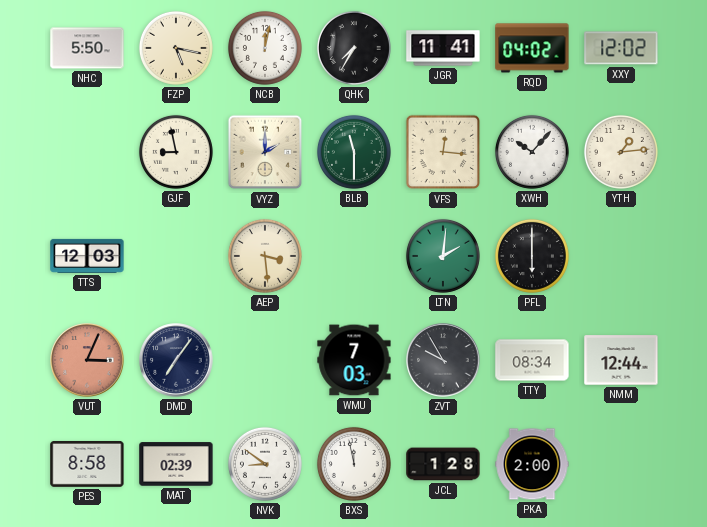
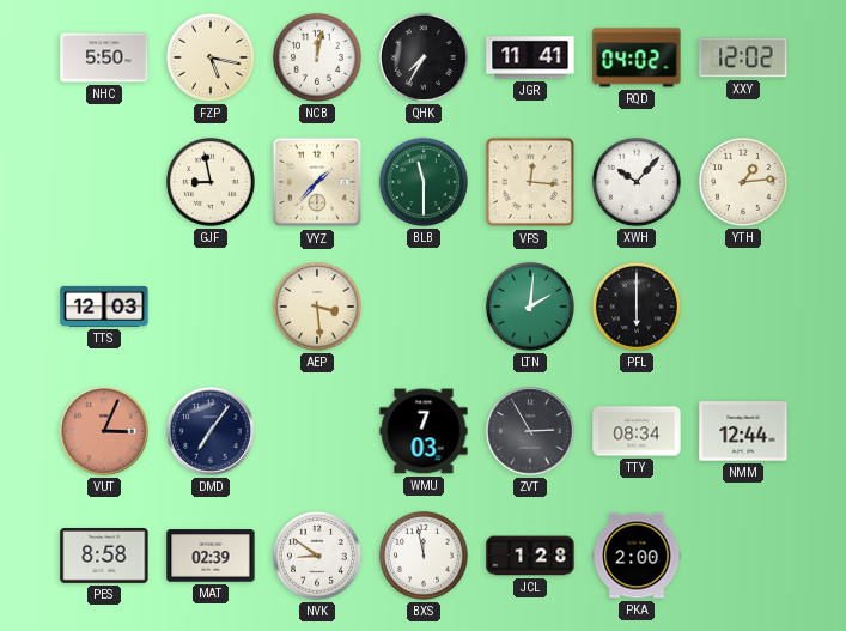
VYZ: 2:00 -> 1:37 (317, 182)
ZVT: 9:55 -> 2:55 (530, 431)
